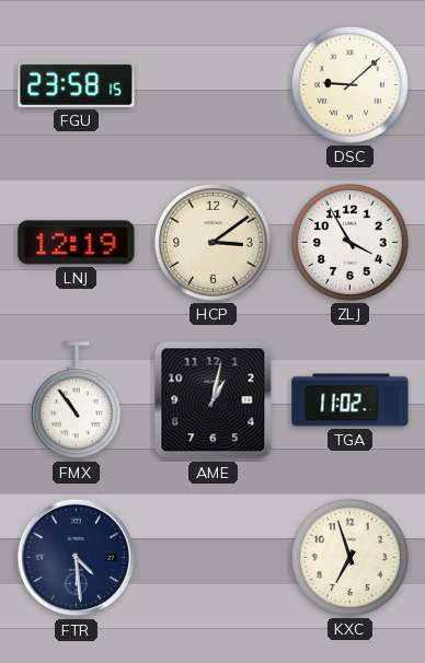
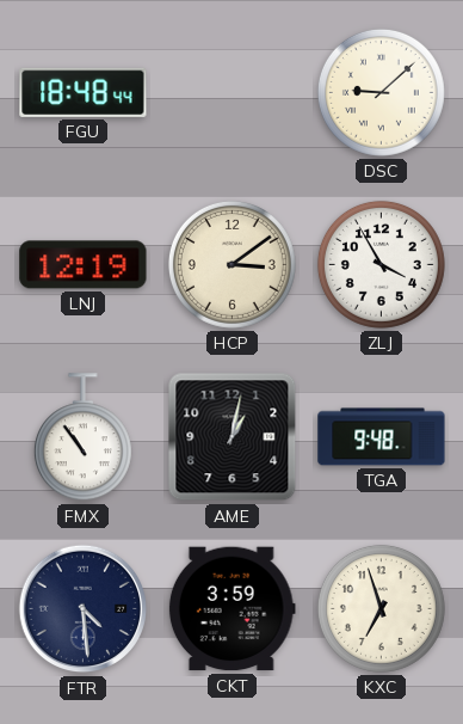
FGU: 23:58 -> 18:48 (84, 92)
TGA: 11:02 -> 9:48 (382, 437)
CKT: none -> 3:59 (231, 609)
